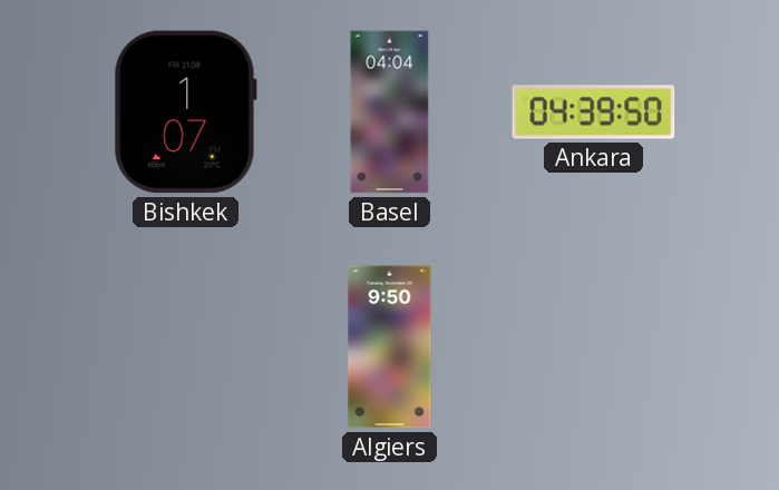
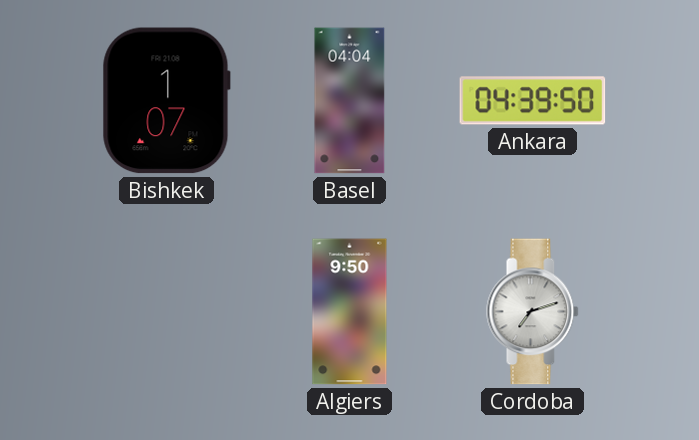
Cordoba: none -> 7:12 (533, 312)
